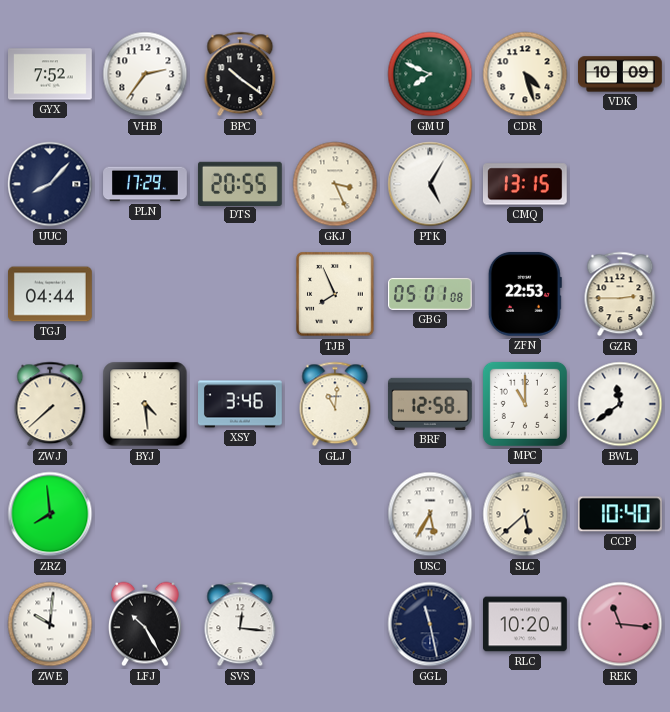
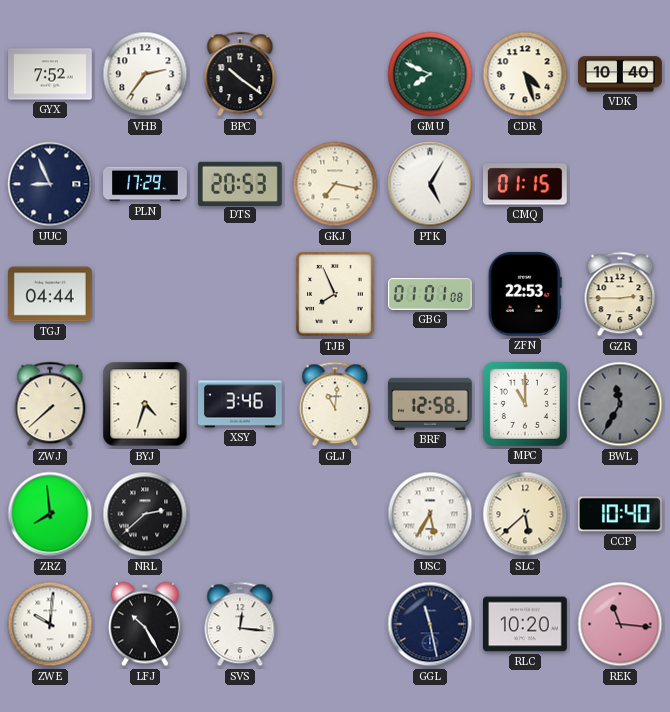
VDK: 10:09 -> 10:40 (621, 74)
UUC: 8:07 -> 8:56 (50, 184)
DTS: 20:55 -> 20:53 (241, 183)
GKJ: 3:26 -> 7:17 (335, 184)
CMQ: 13:15 -> 01:15 (525, 184)
GBG: 05:01 -> 01:01 (431, 294)
BYJ: 4:29 -> 4:33 (145, 404)
BWL: 11:39 -> 11:35 (620, 404)
BWL dial: white -> grey (620, 404)
NRL: none -> 2:38 (145, 514)
